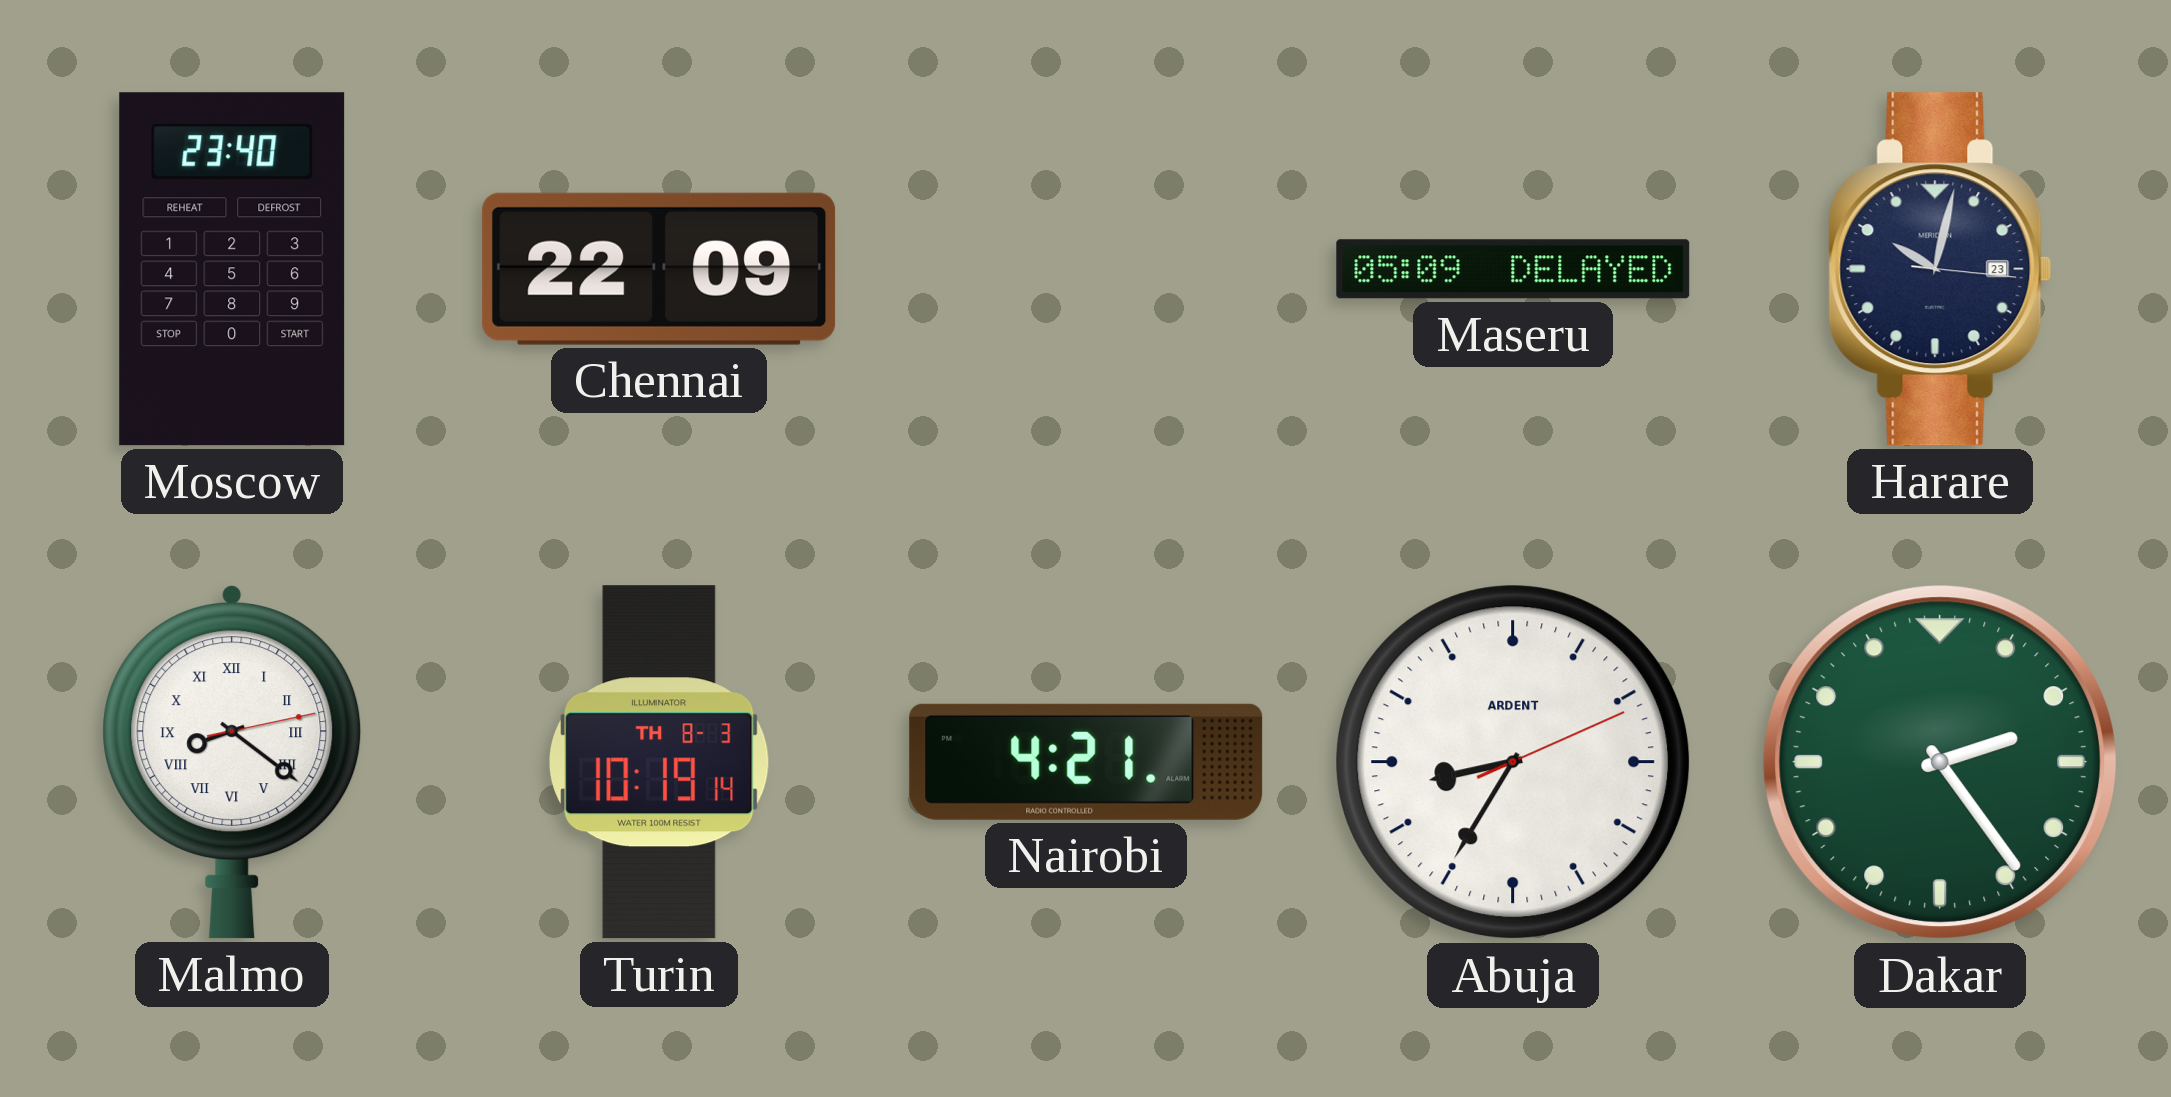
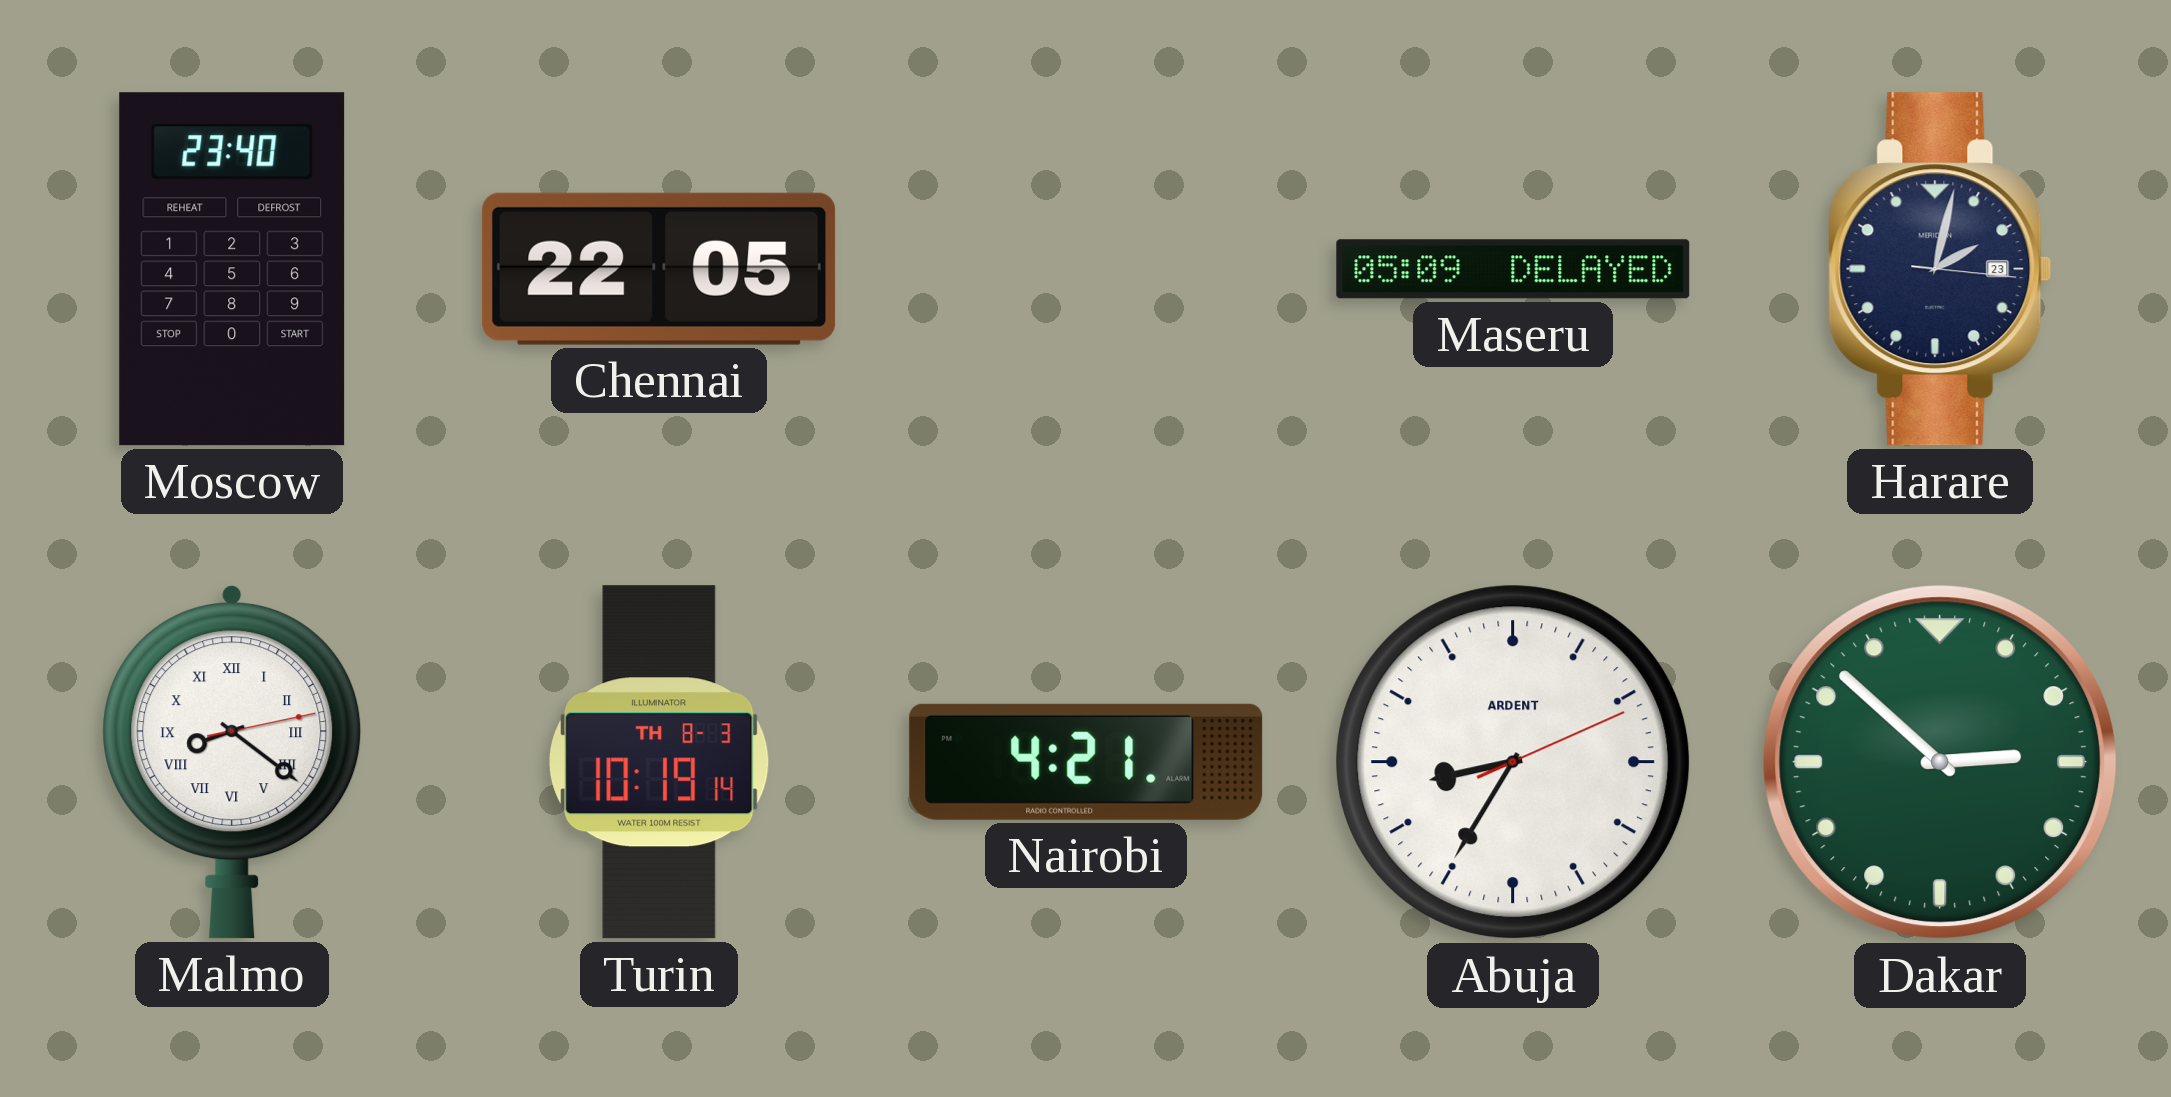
Chennai: 22:09 -> 22:05 (659, 269)
Harare: 10:02 -> 2:02 (1940, 269)
Dakar: 2:24 -> 2:52 (1940, 762)
